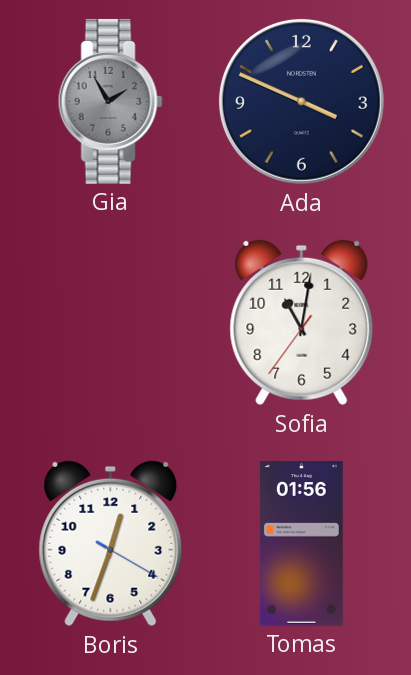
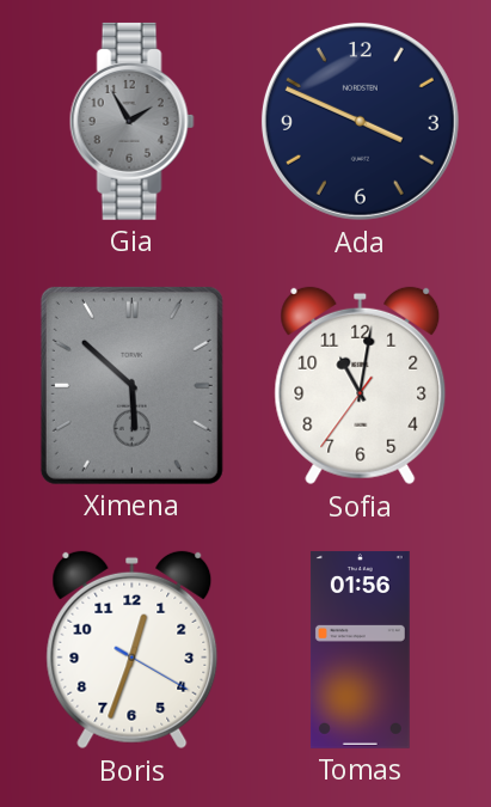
Ximena: none -> 5:52 (131, 385)
